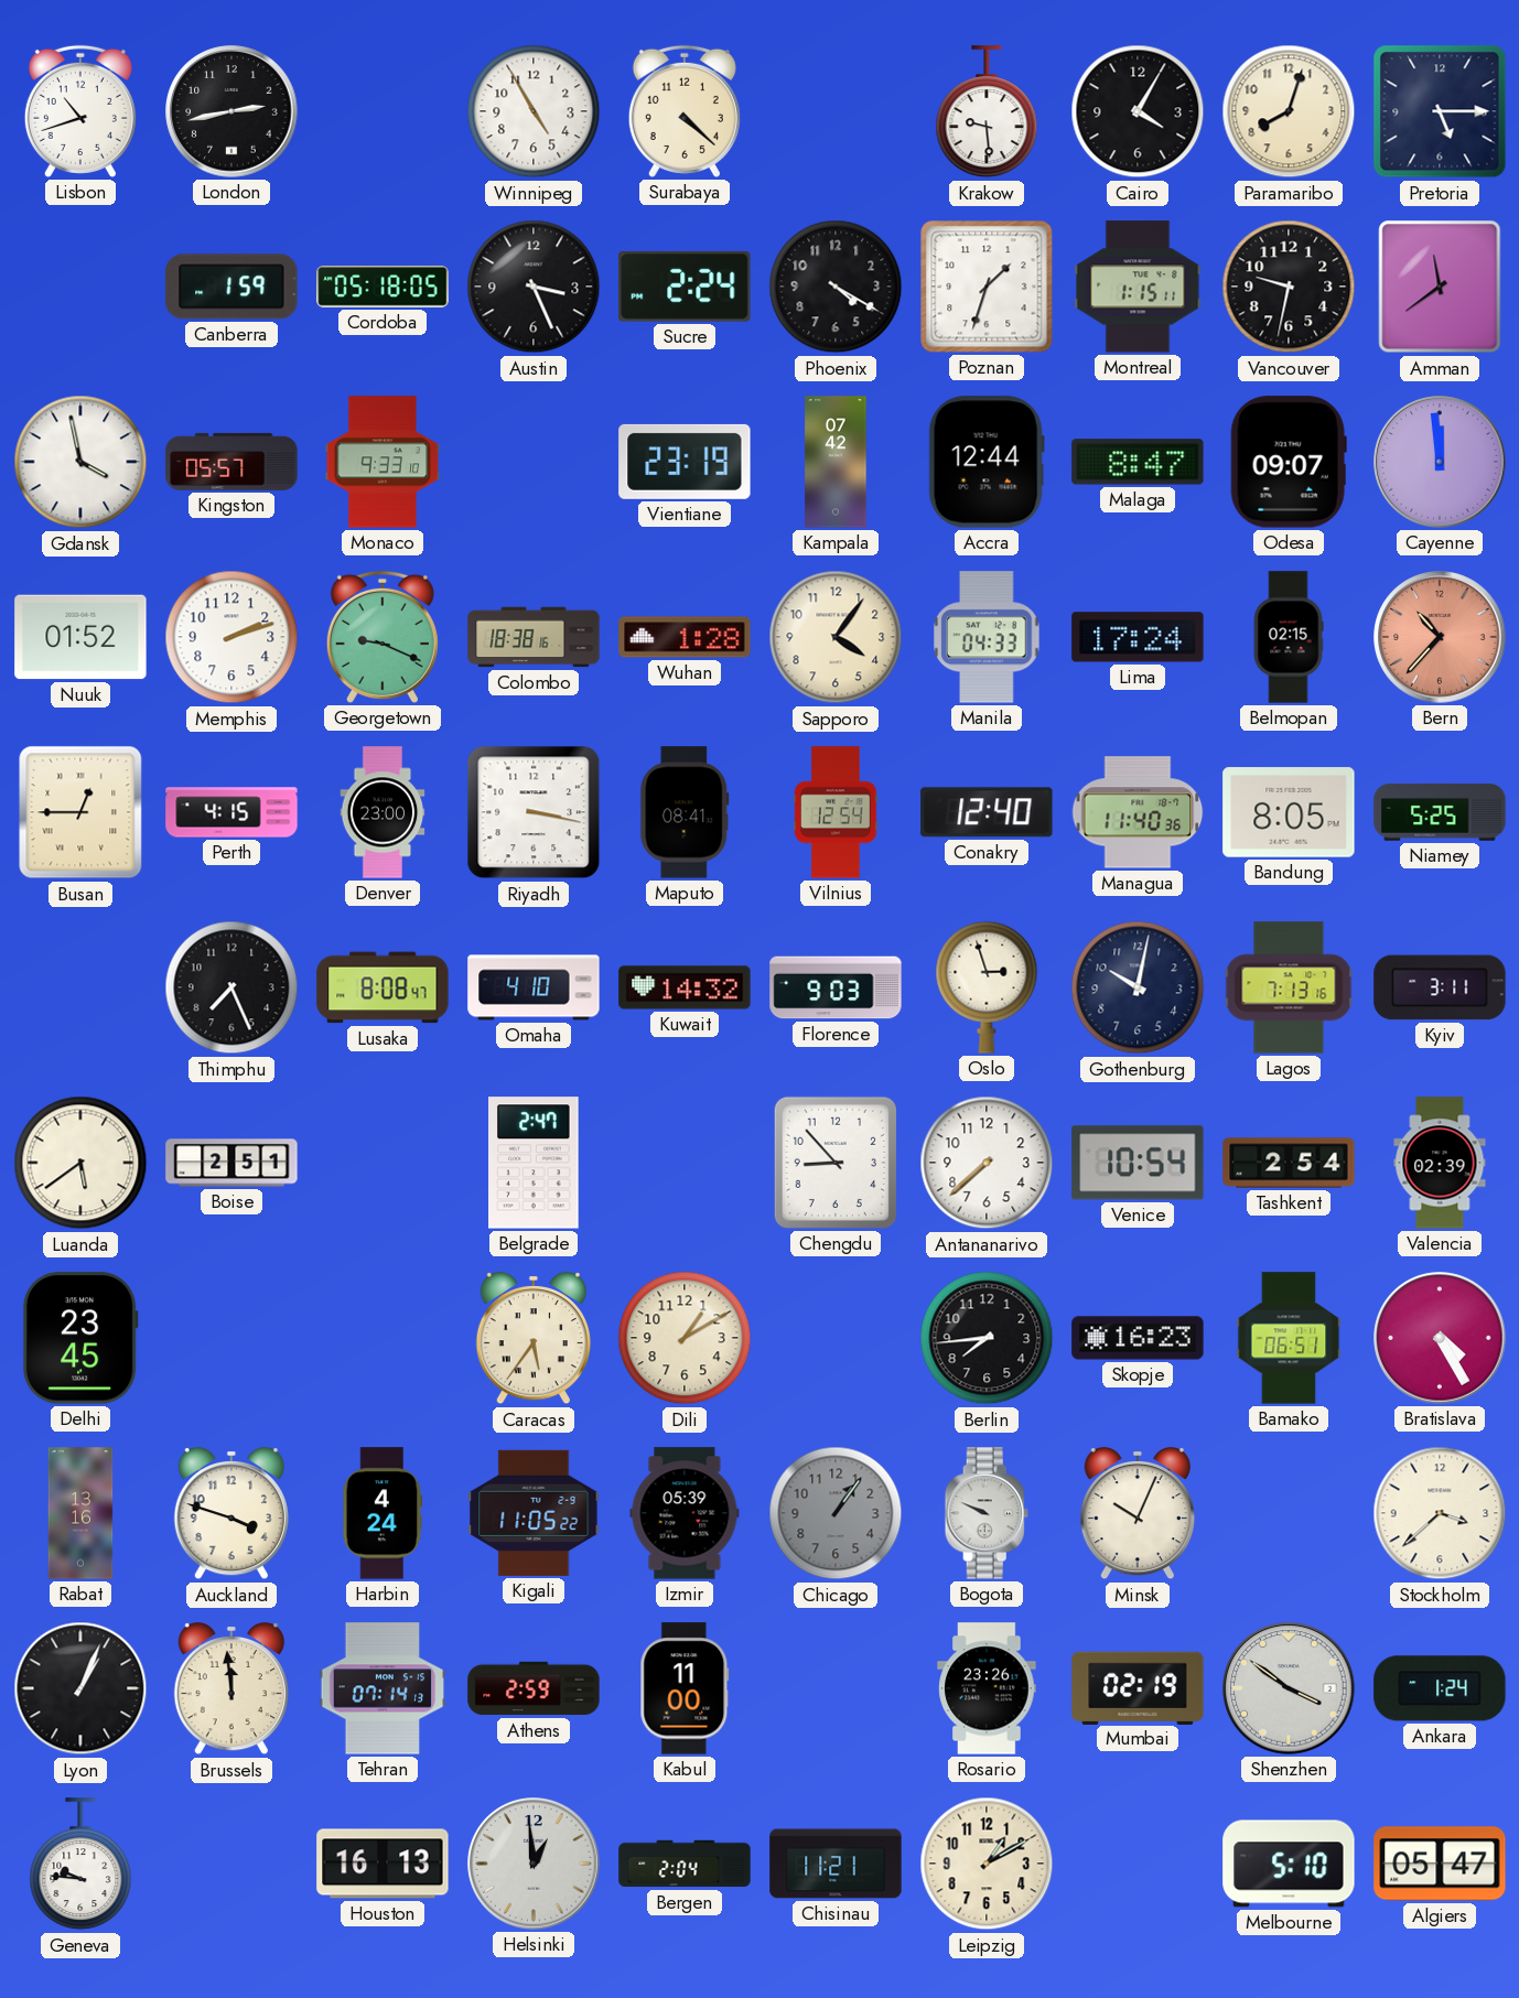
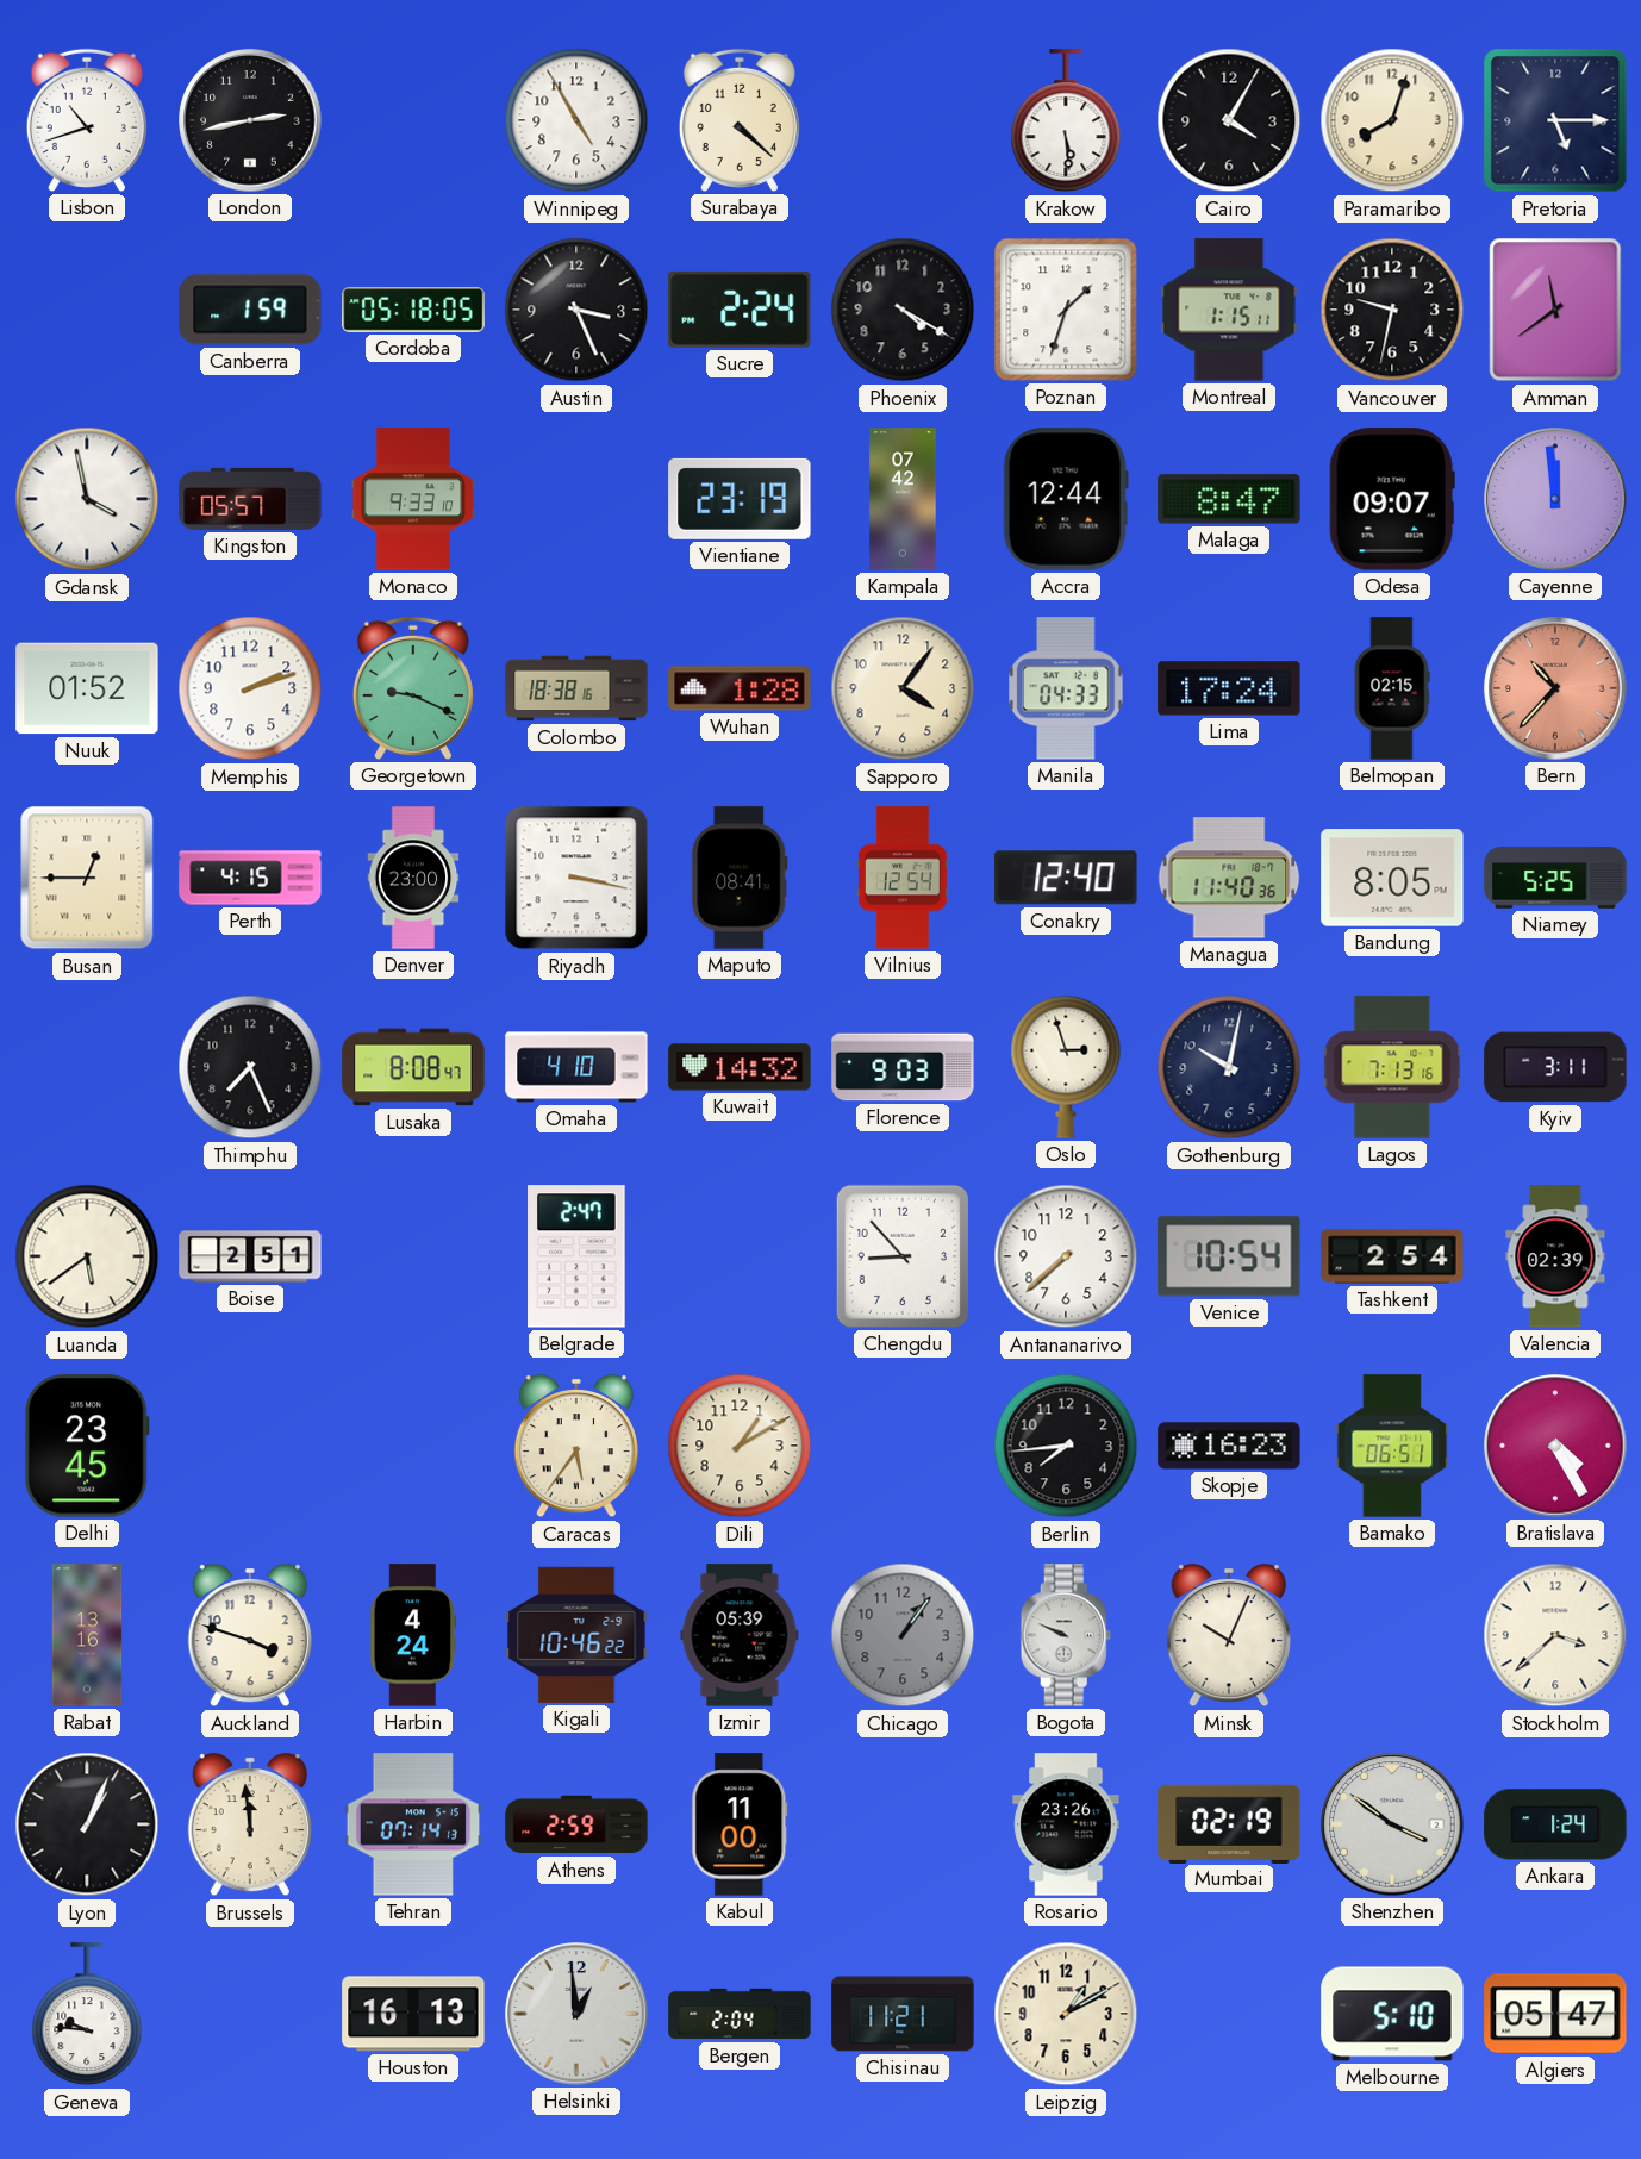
Krakow: 9:29 -> 5:29 (1066, 121)
Kigali: 11:05 -> 10:46 (576, 1635)
